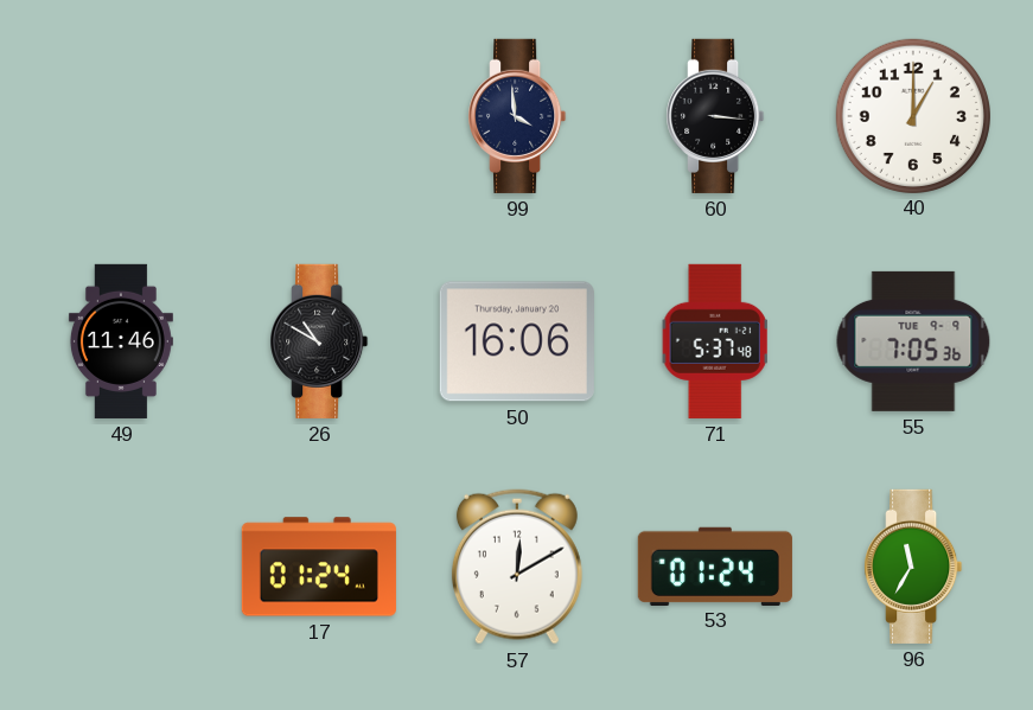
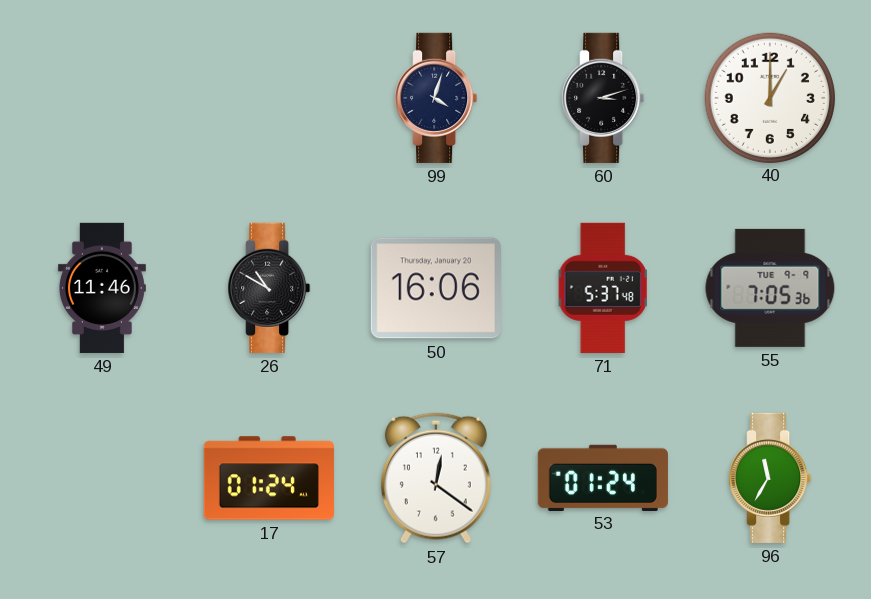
99: 3:59 -> 4:03 (436, 98)
60: 3:16 -> 3:12 (603, 98)
57: 12:10 -> 12:21 (436, 478)
